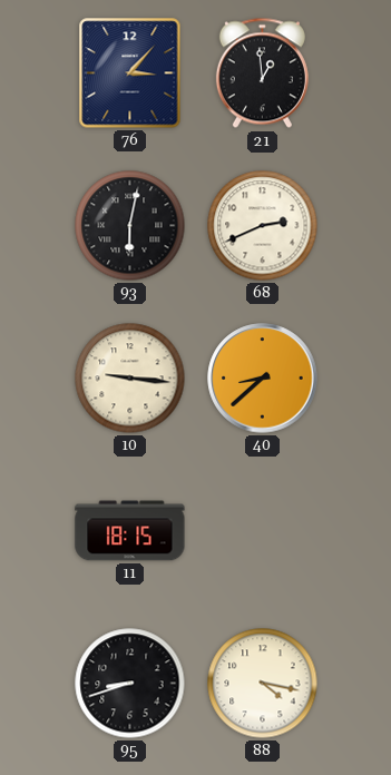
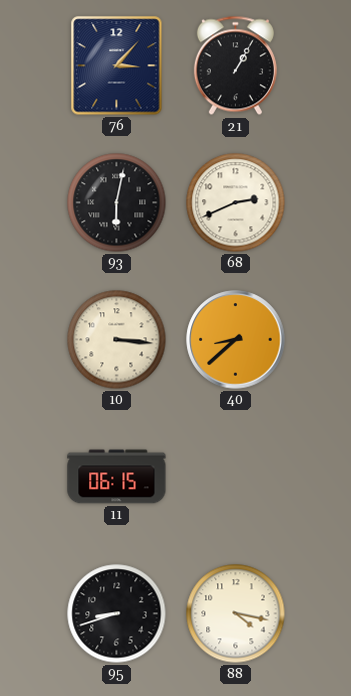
21: 12:59 -> 1:05 (235, 66)
10: 9:16 -> 3:16 (117, 340)
11: 18:15 -> 06:15 (117, 477)
